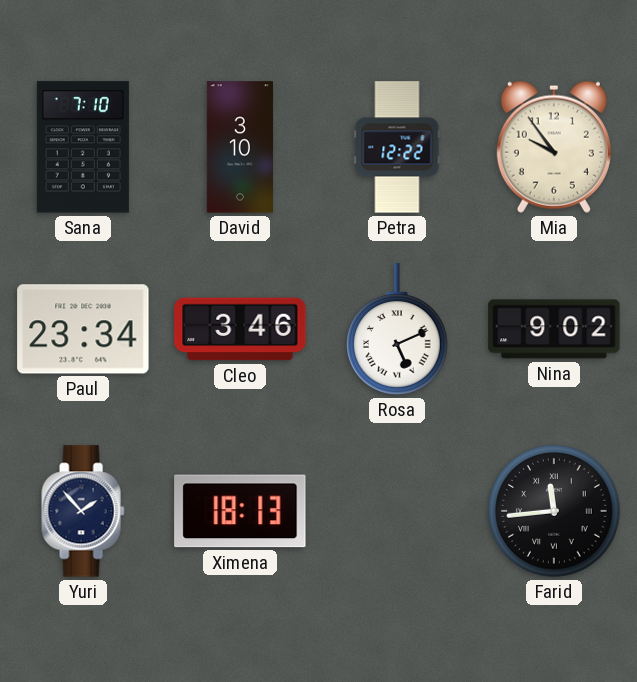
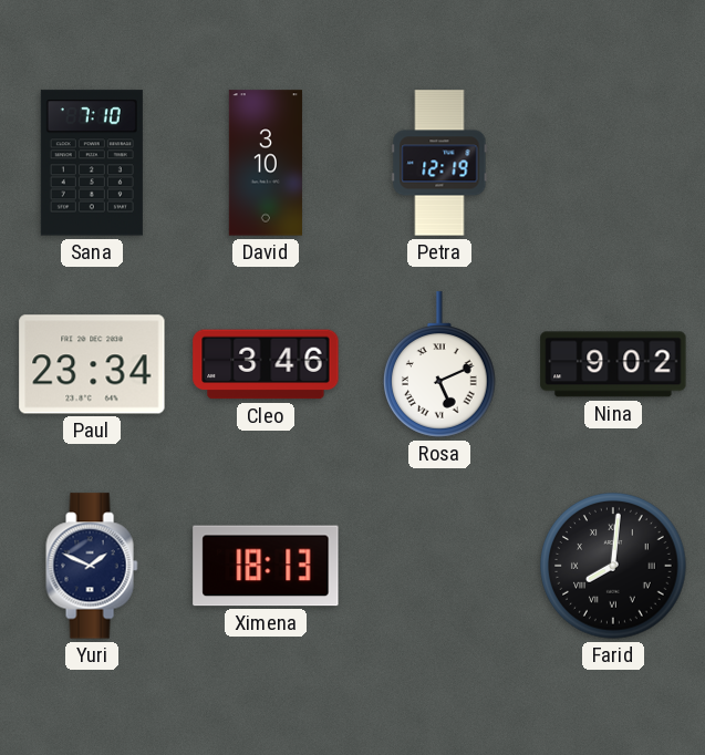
Petra: 12:22 -> 12:19 (439, 163)
Mia: 9:54 -> none (554, 147)
Yuri: 1:53 -> 1:49 (92, 566)
Farid: 11:44 -> 8:01 (613, 566)
